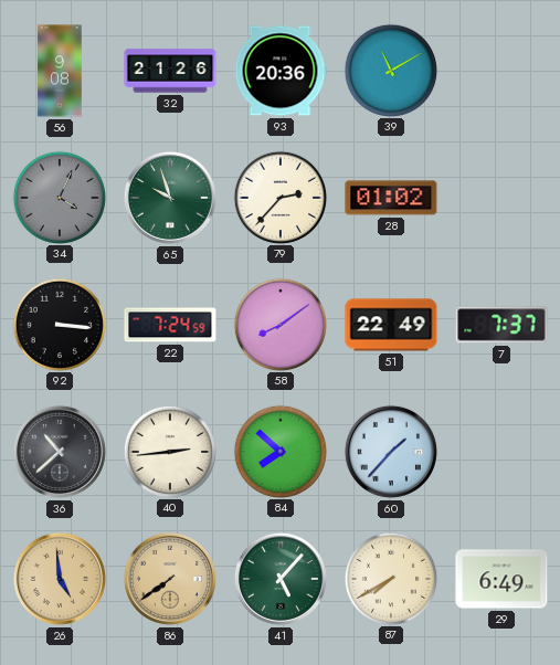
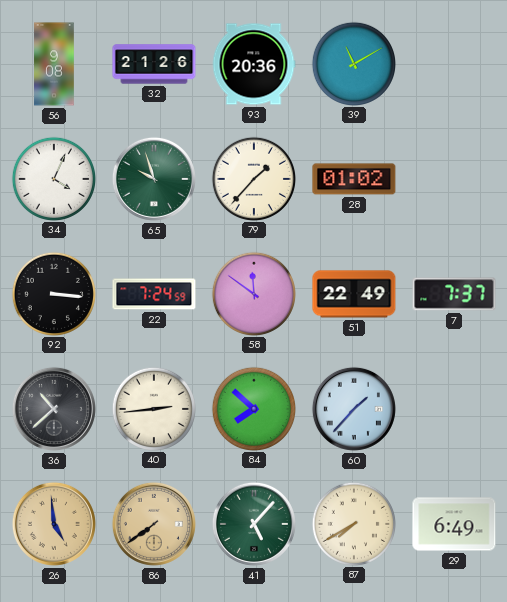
34 dial: grey -> white (53, 178)
79: 2:37 -> 1:37 (253, 178)
58: 8:09 -> 11:51 (253, 293)
